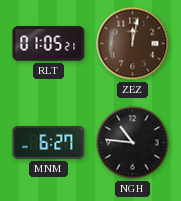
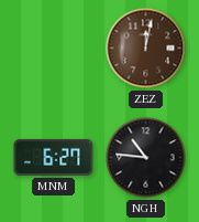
RLT: 01:05 -> none (49, 44)
